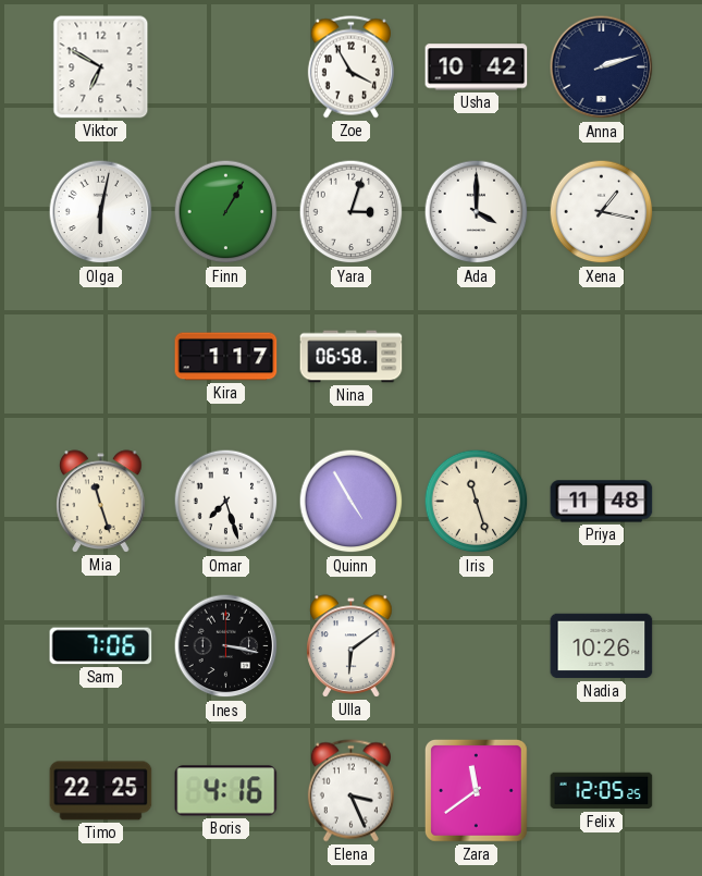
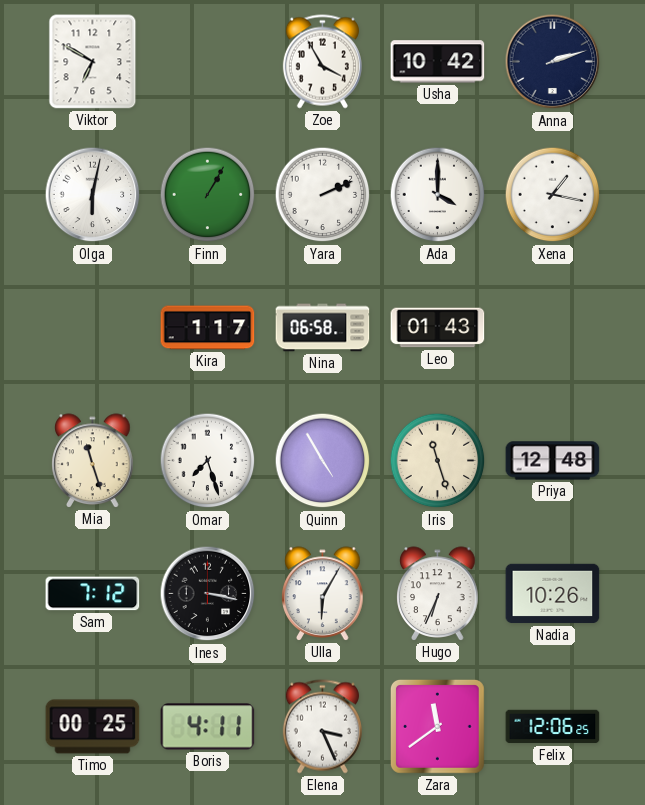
Yara: 3:03 -> 2:11 (323, 195)
Leo: none -> 01:43 (438, 328)
Priya: 11:48 -> 12:48 (553, 461)
Sam: 7:06 -> 7:12 (93, 594)
Ulla: 6:09 -> 6:05 (323, 594)
Hugo: none -> 6:34 (438, 594)
Timo: 22:25 -> 00:25 (93, 727)
Boris: 4:16 -> 4:11 (208, 727)
Felix: 12:05 -> 12:06 (553, 727)
